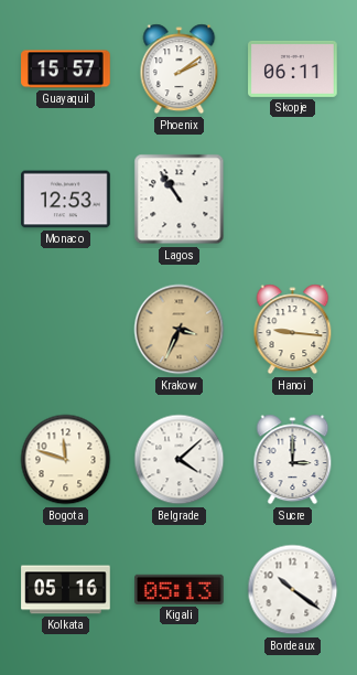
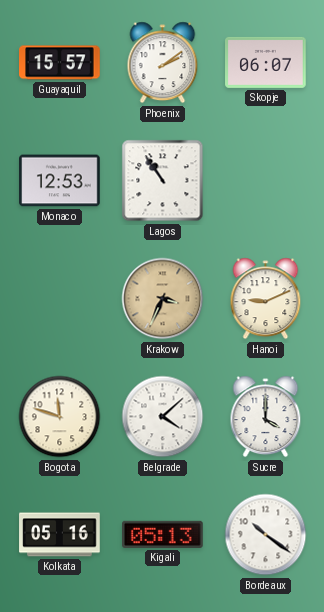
Skopje: 06:11 -> 06:07 (266, 62)
Hanoi: 9:16 -> 9:11 (266, 299)
Sucre: 3:00 -> 4:00 (266, 417)
